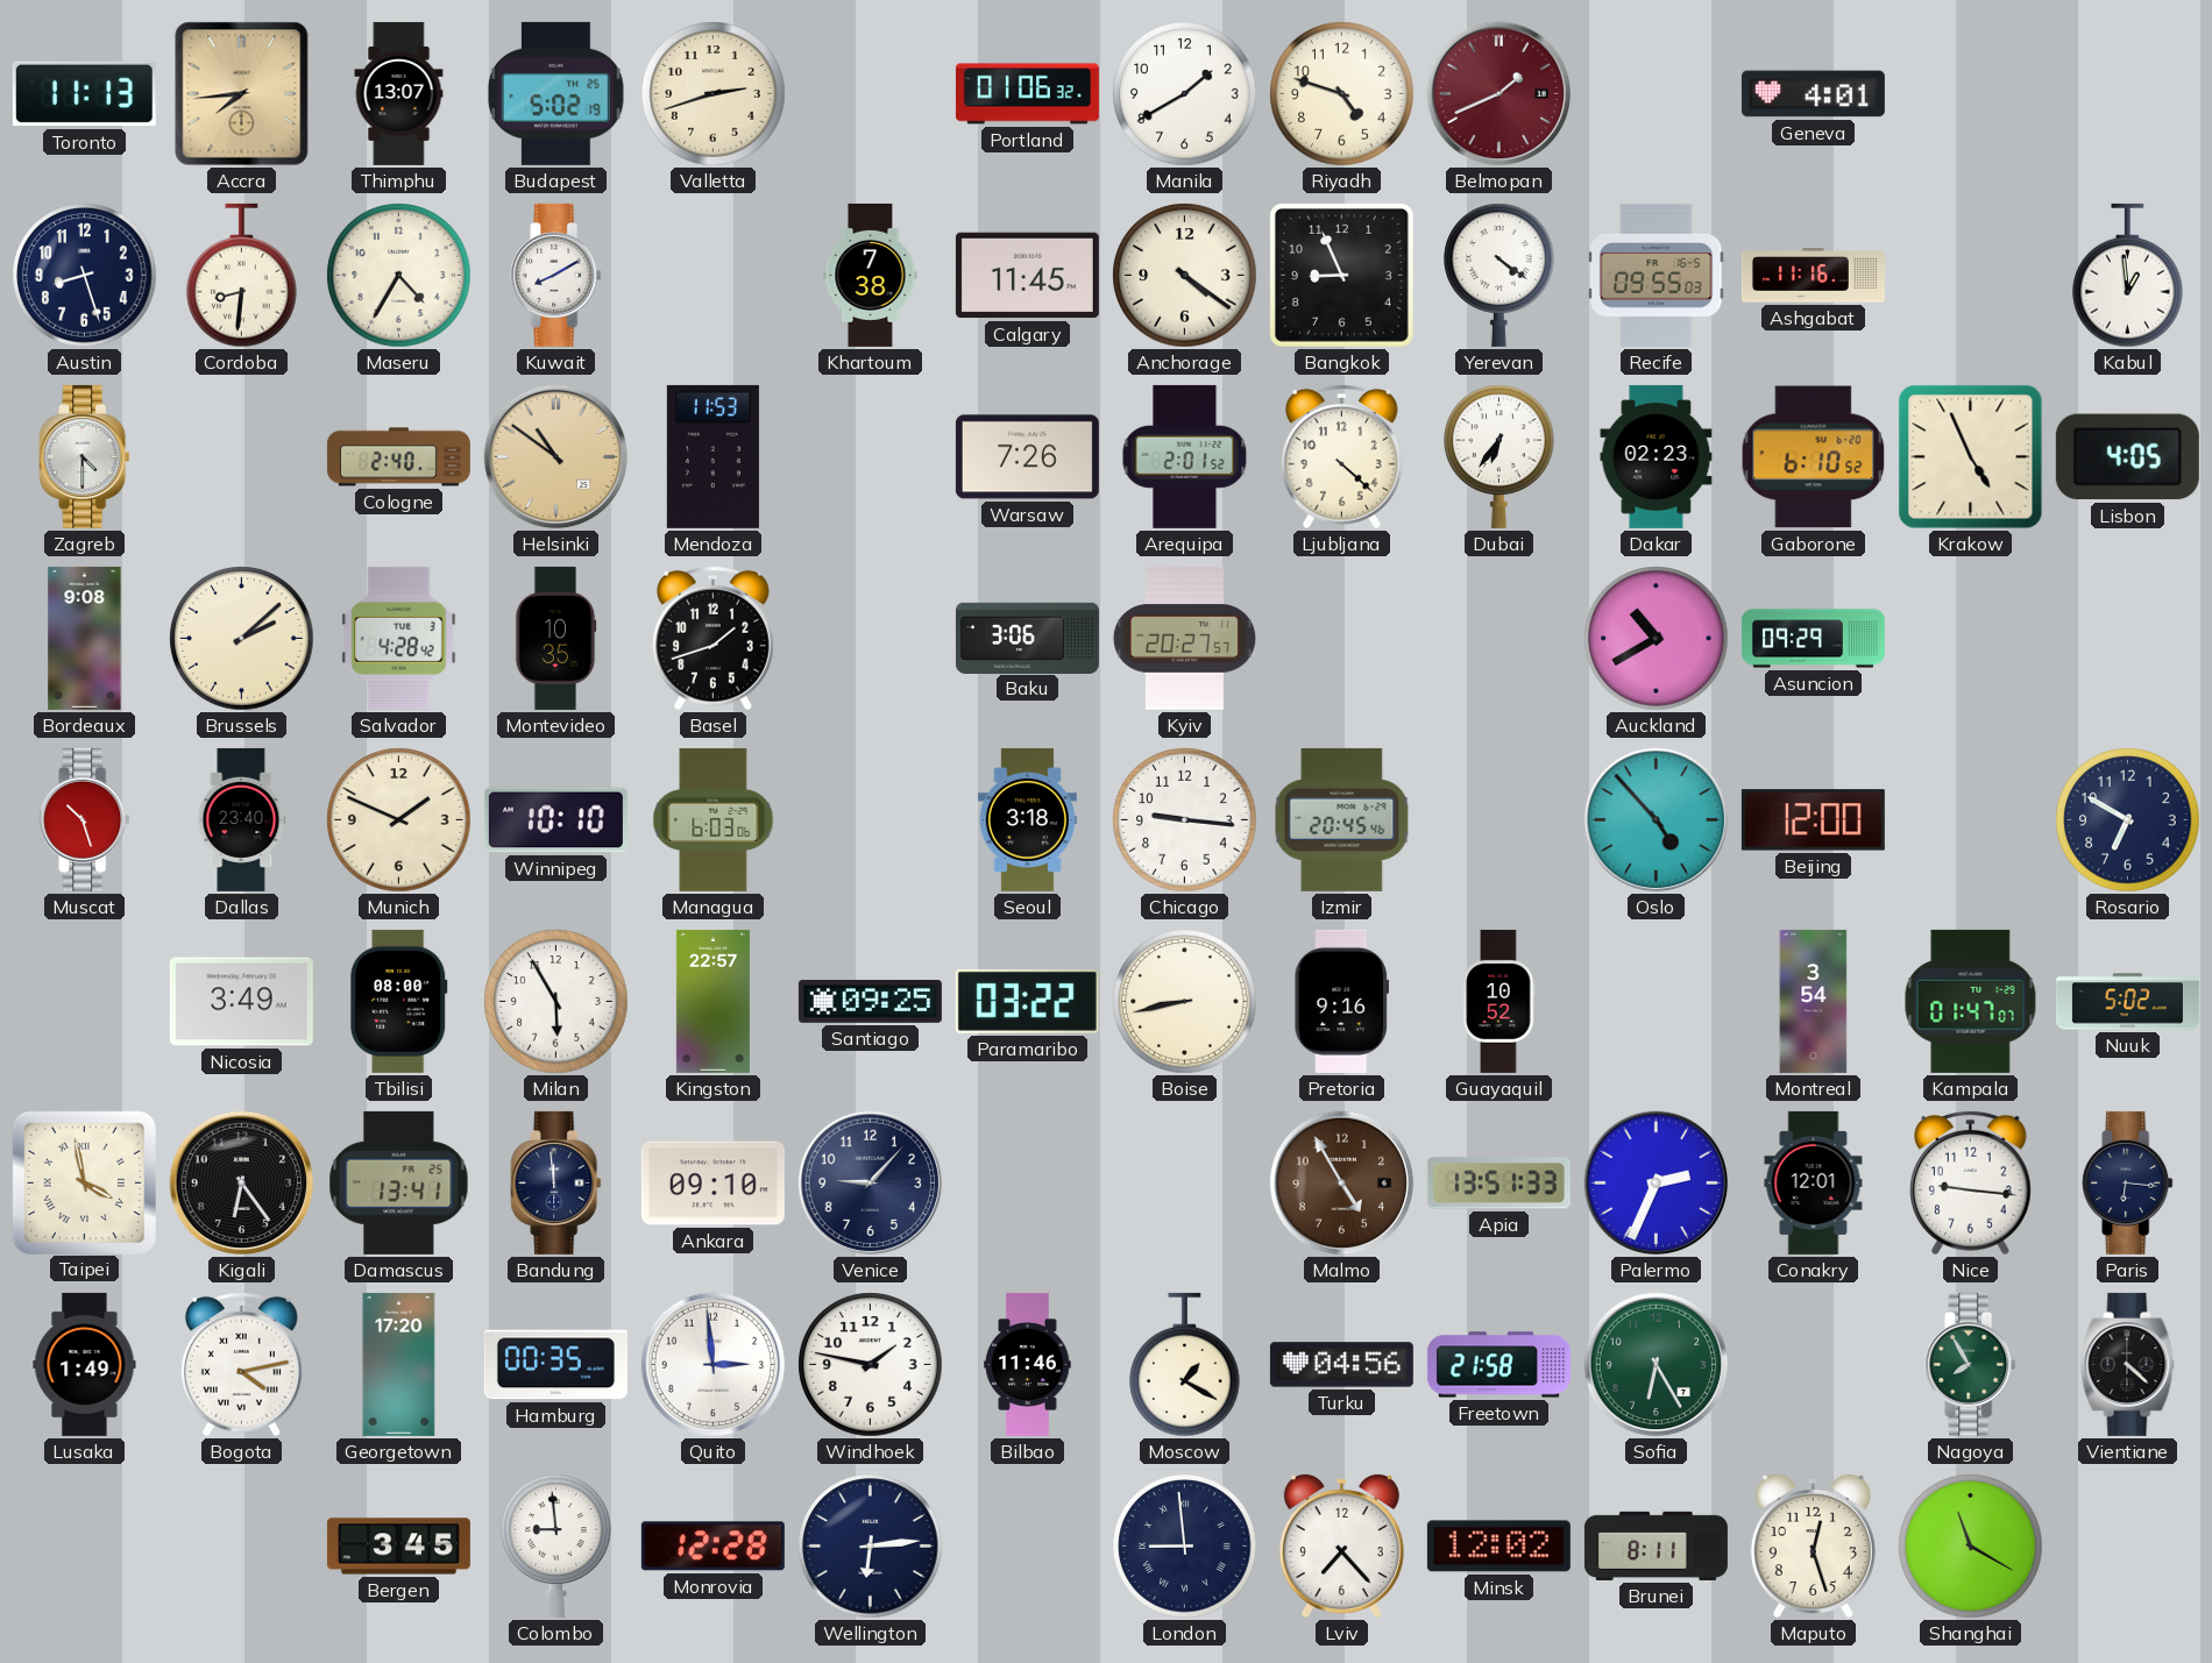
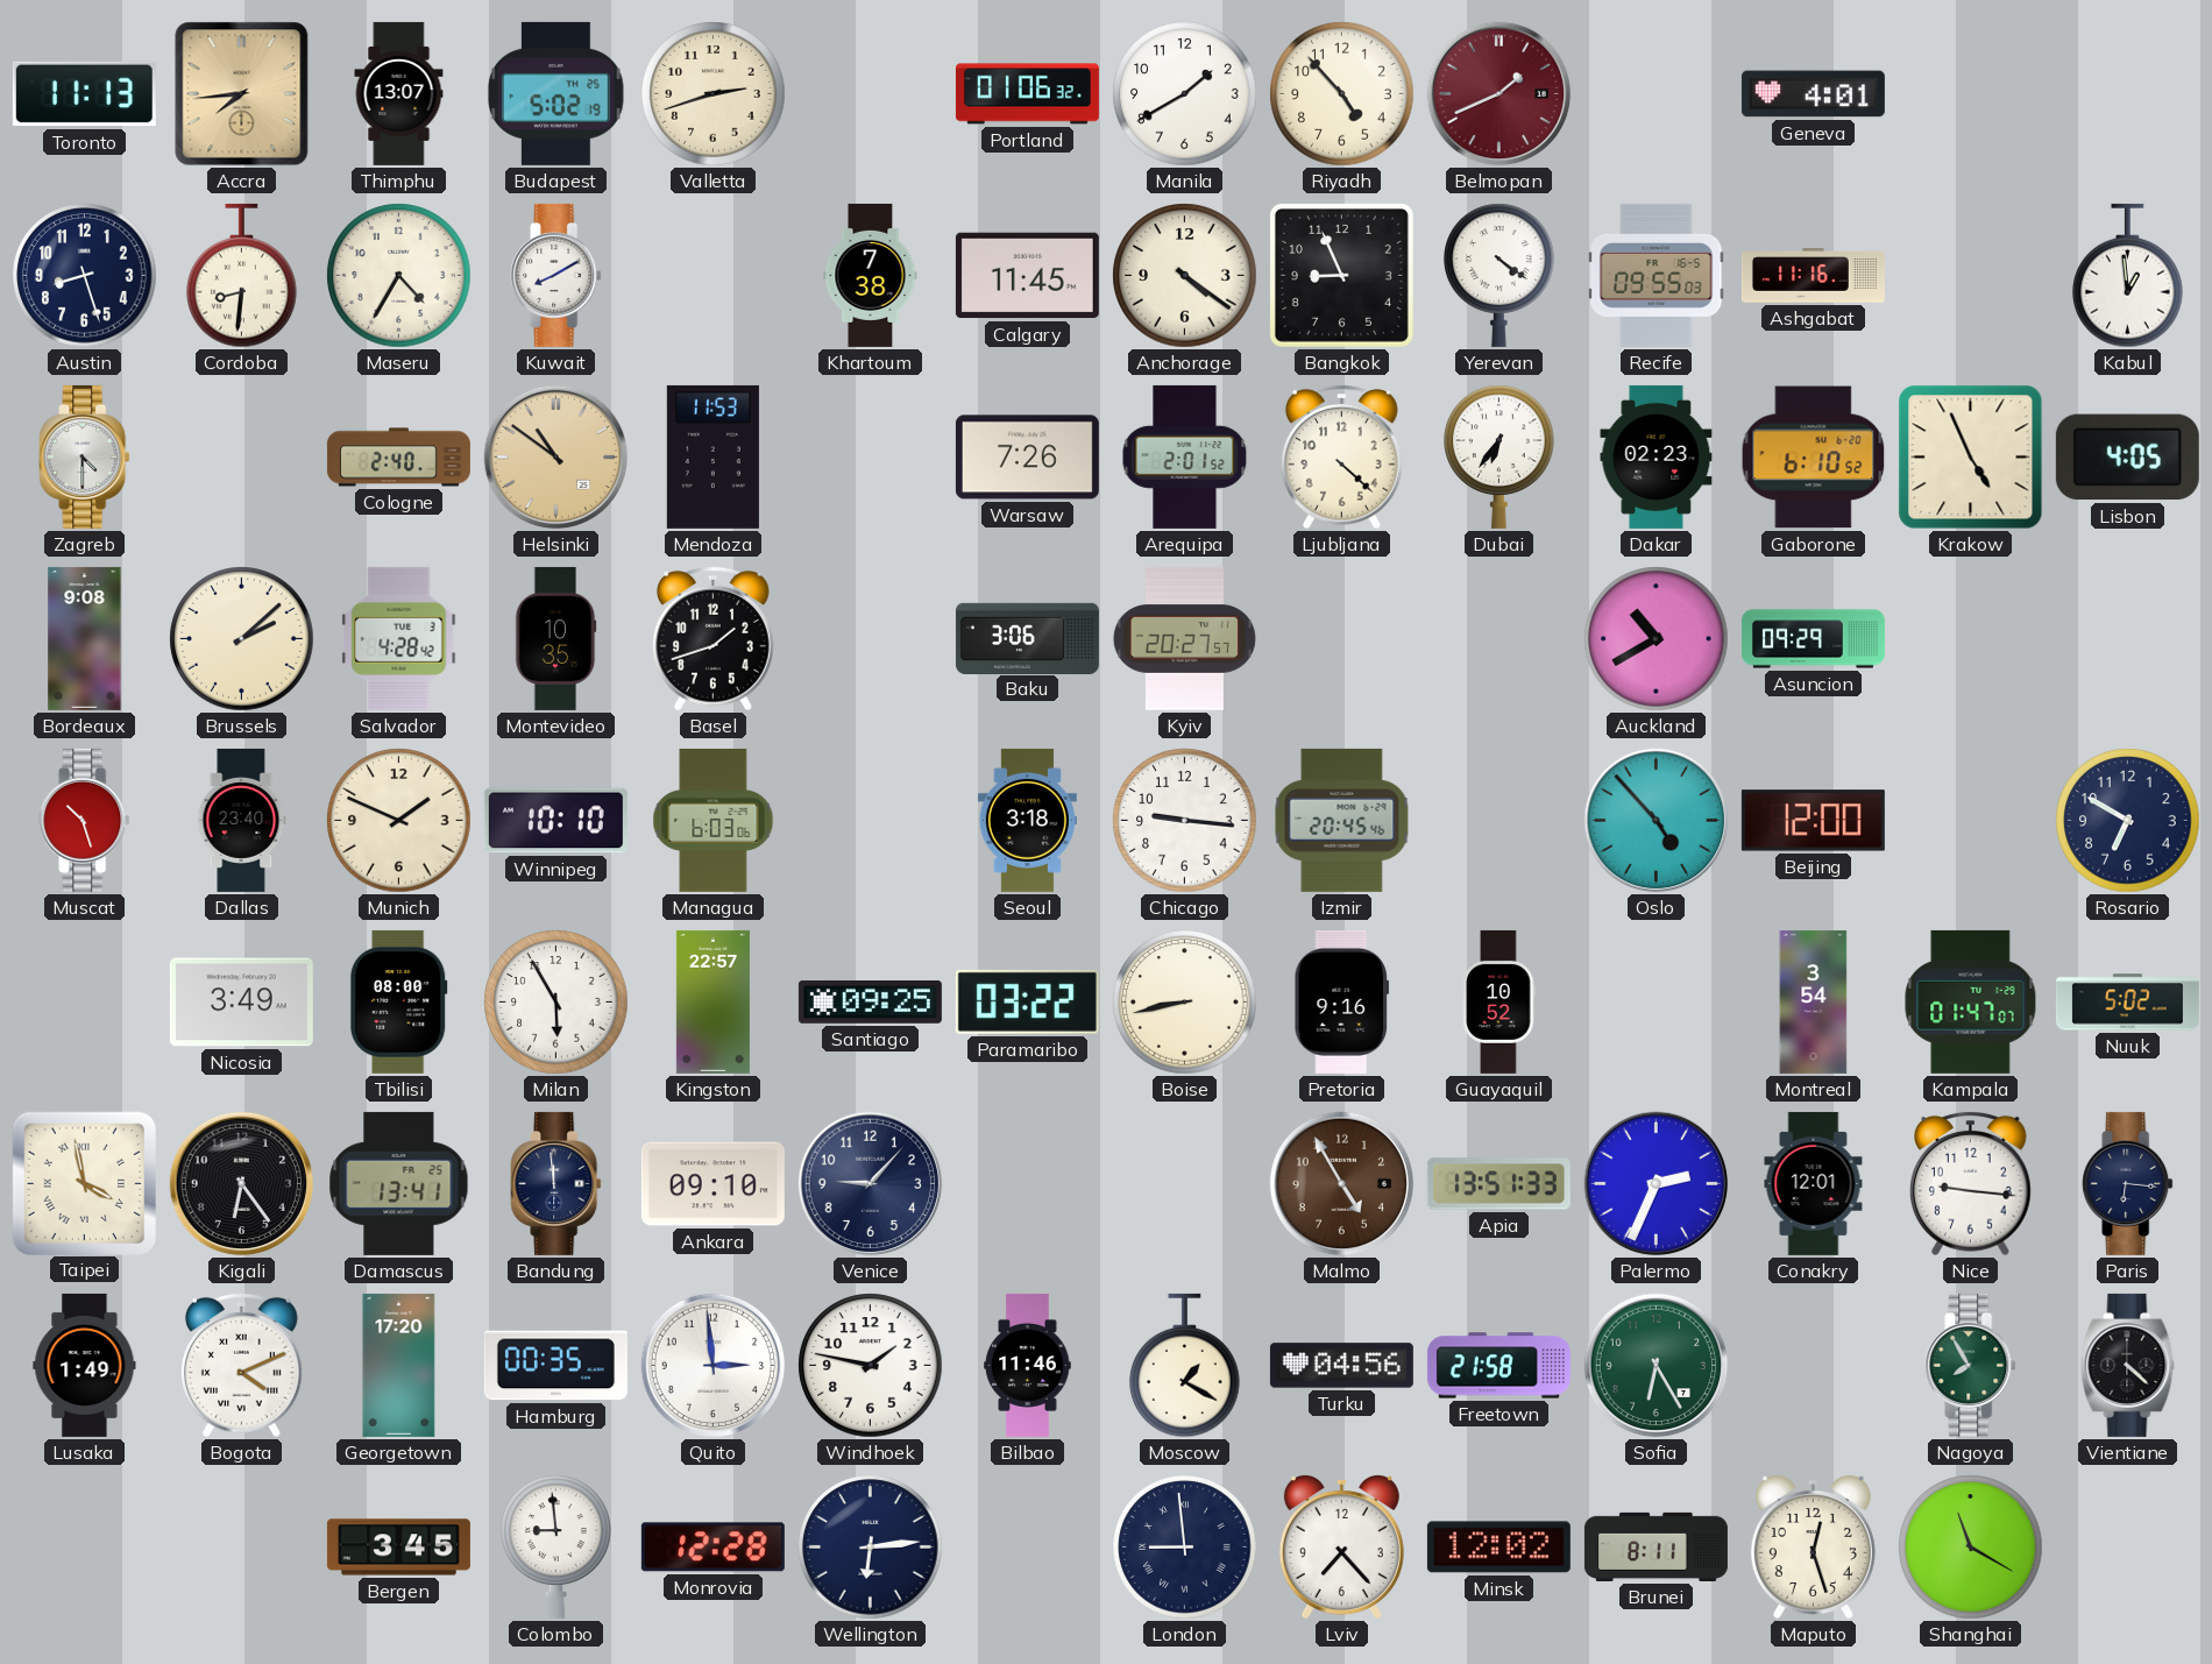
Riyadh: 4:48 -> 4:53 (1342, 94)
Bogota: 4:13 -> 4:11 (242, 1365)
